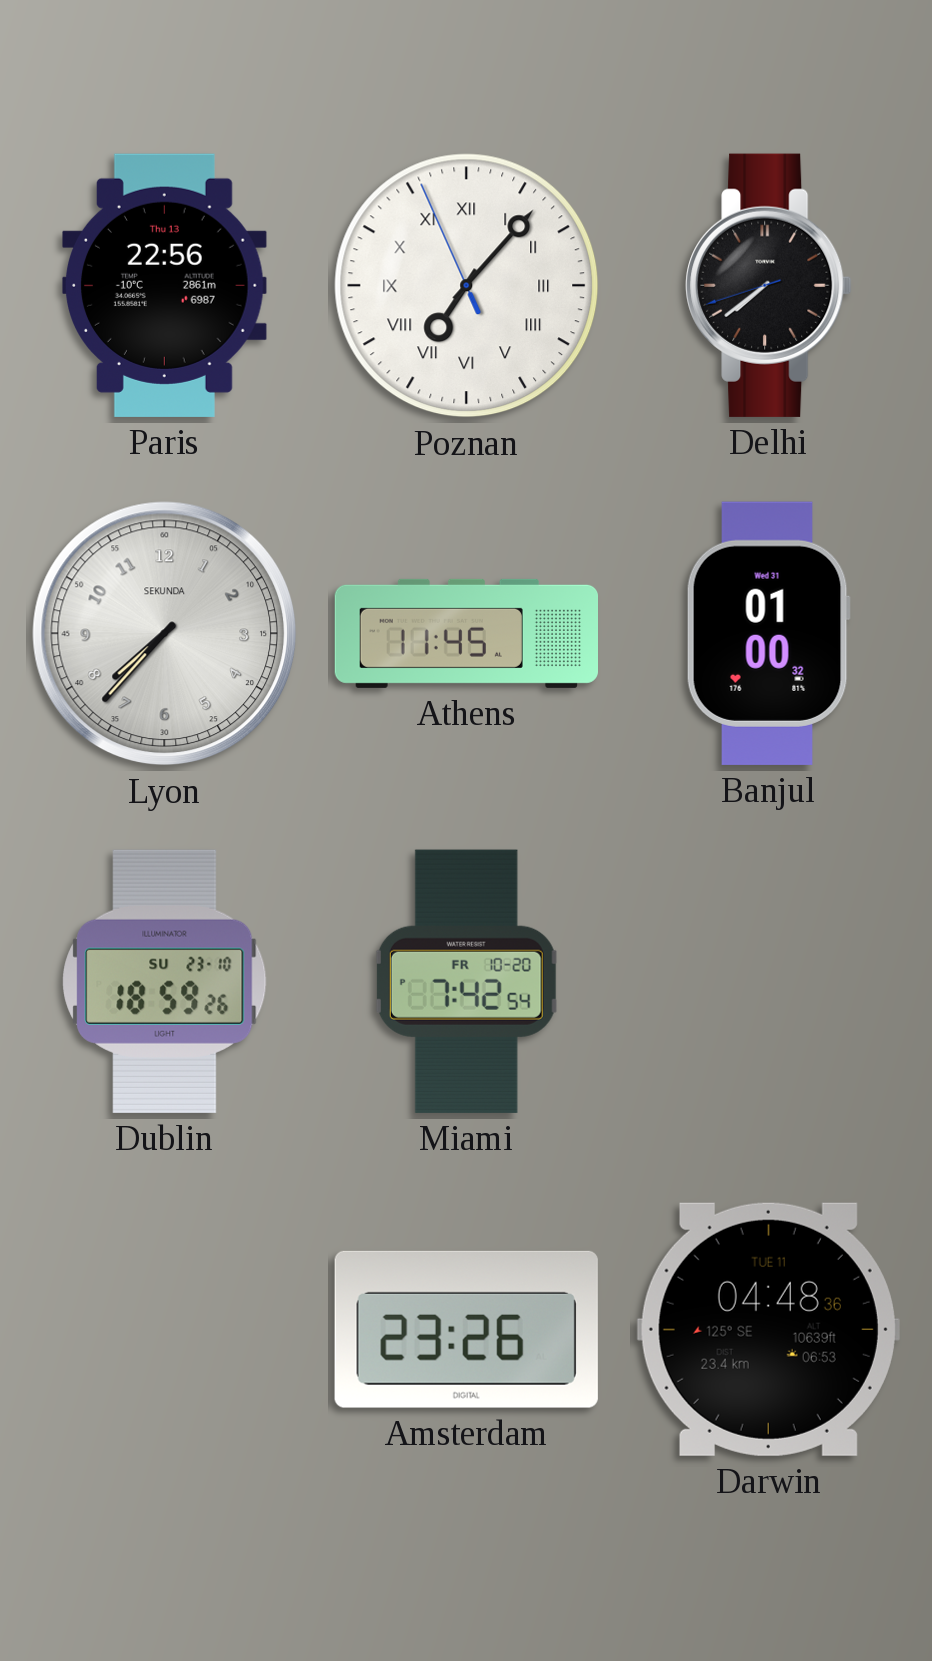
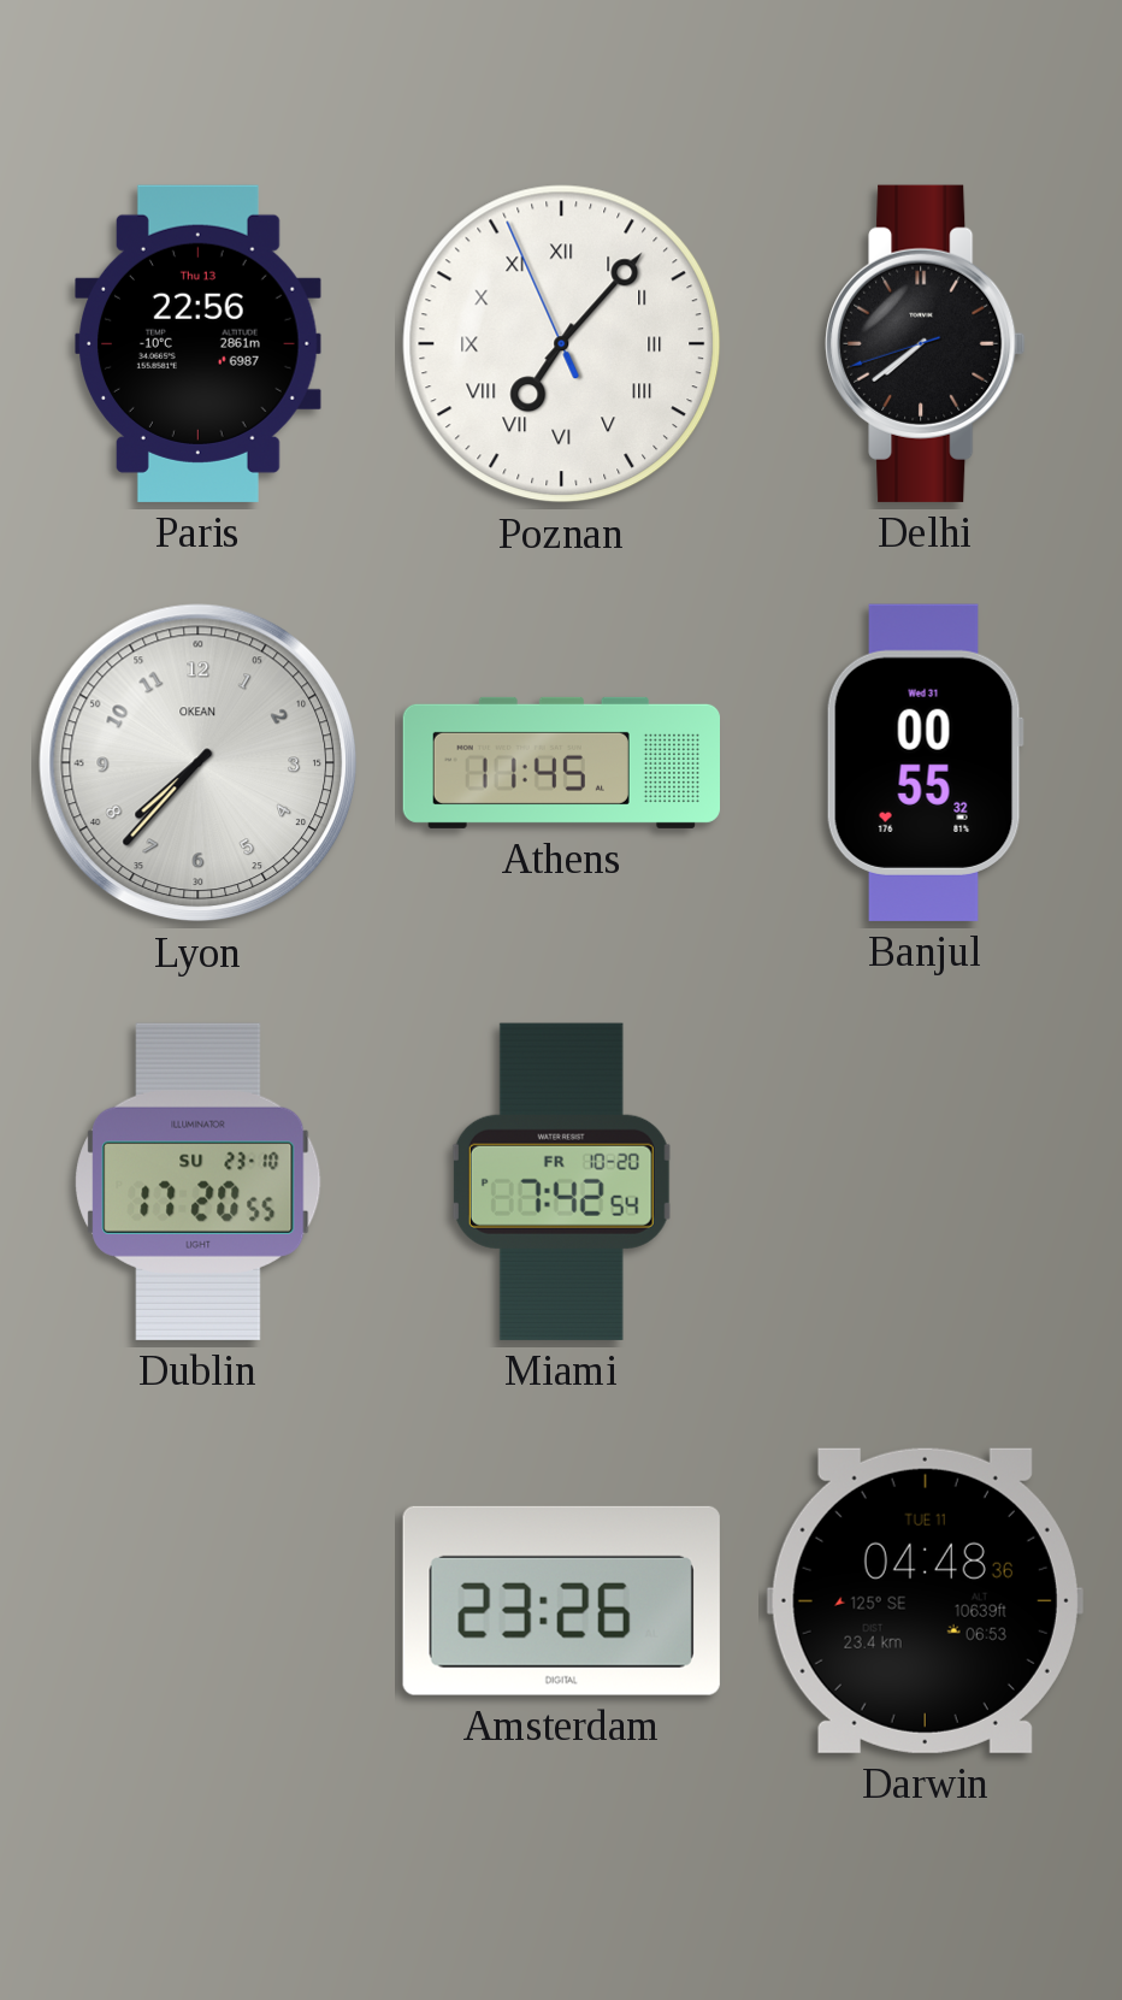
Lyon brand: SEKUNDA -> OKEAN (199, 763)
Banjul: 01:00 -> 00:55 (925, 762)
Dublin: 18:59 -> 17:20 (199, 1181)
